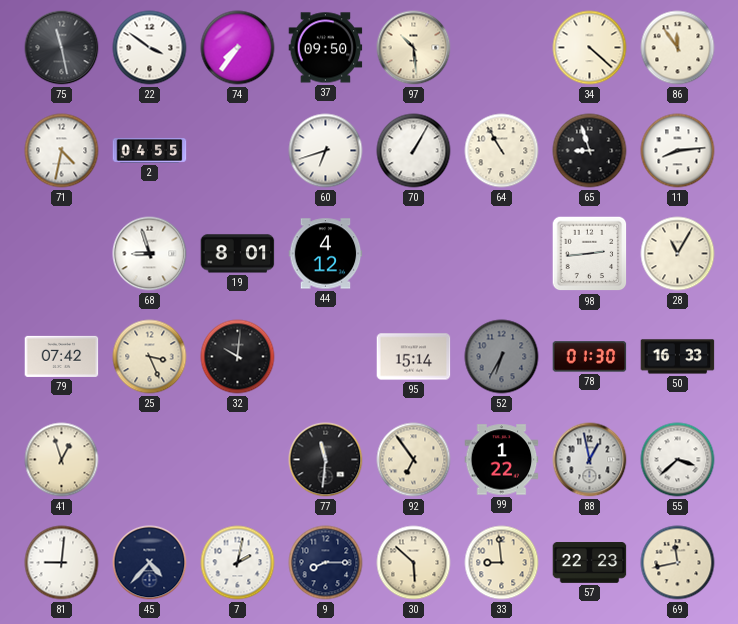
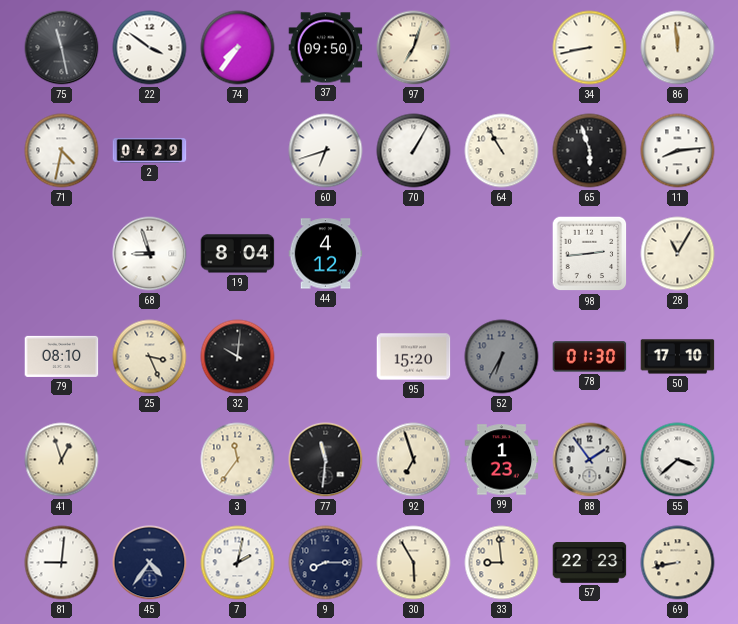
97: 10:29 -> 7:03 (414, 48)
34: 4:22 -> 8:43 (590, 48)
86: 11:54 -> 11:59 (678, 48)
2: 04:55 -> 04:29 (150, 151)
65: 8:57 -> 5:57 (590, 151)
19: 8:01 -> 8:04 (238, 254)
79: 07:42 -> 08:10 (62, 356)
95: 15:14 -> 15:20 (414, 357)
50: 16:33 -> 17:10 (678, 357)
3: none -> 11:36 (238, 460)
92: 6:54 -> 6:57 (414, 460)
99: 1:22 -> 1:23 (502, 460)
88: 12:58 -> 1:54 (590, 460)
45: 4:37 -> 4:36 (150, 563)
30: 5:52 -> 5:55 (414, 563)
69: 11:43 -> 8:43 (678, 563)
